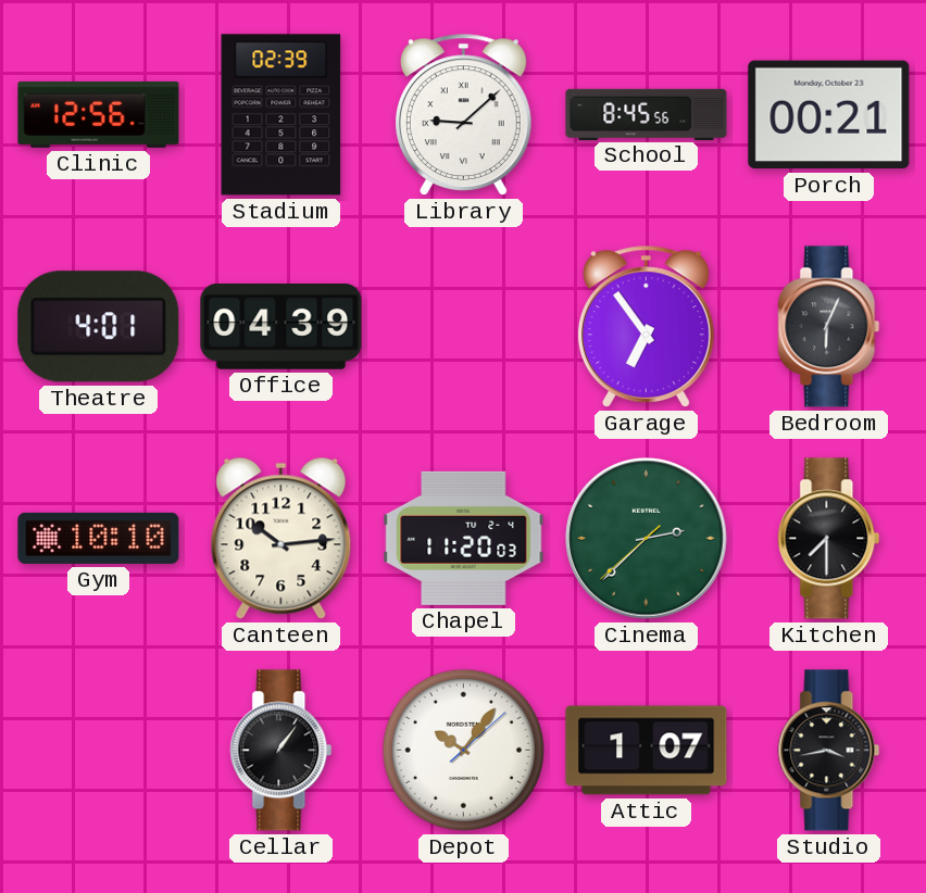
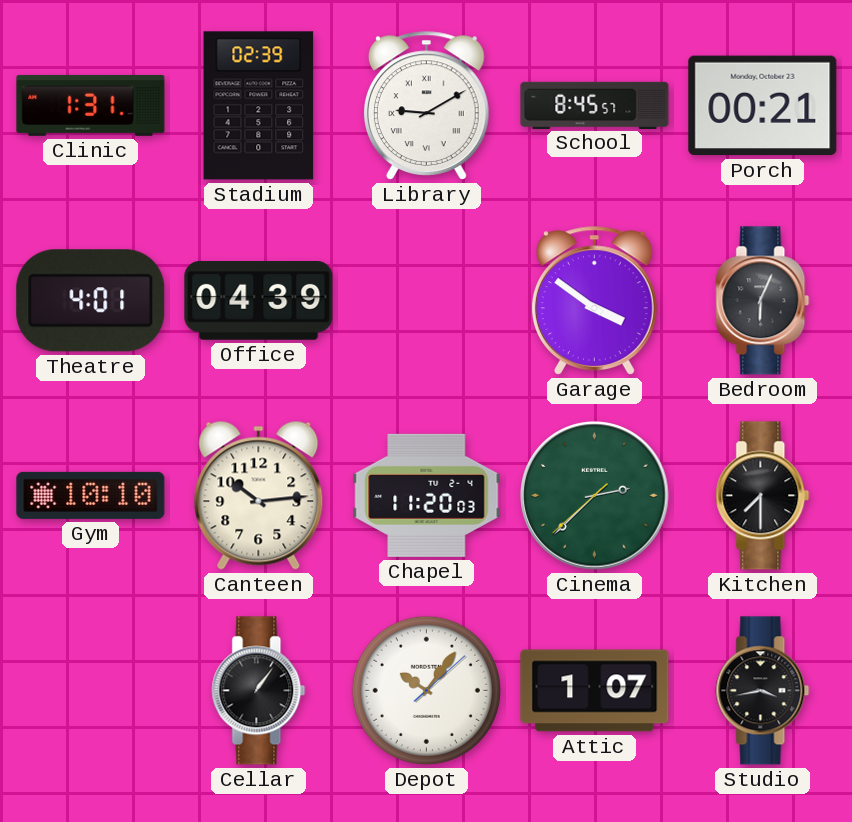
Clinic: 12:56 -> 1:31 (91, 105)
Library: 9:08 -> 9:10 (426, 105)
School: 8:45:56 -> 8:45:57 (595, 105)
Garage: 6:54 -> 3:51 (594, 300)
